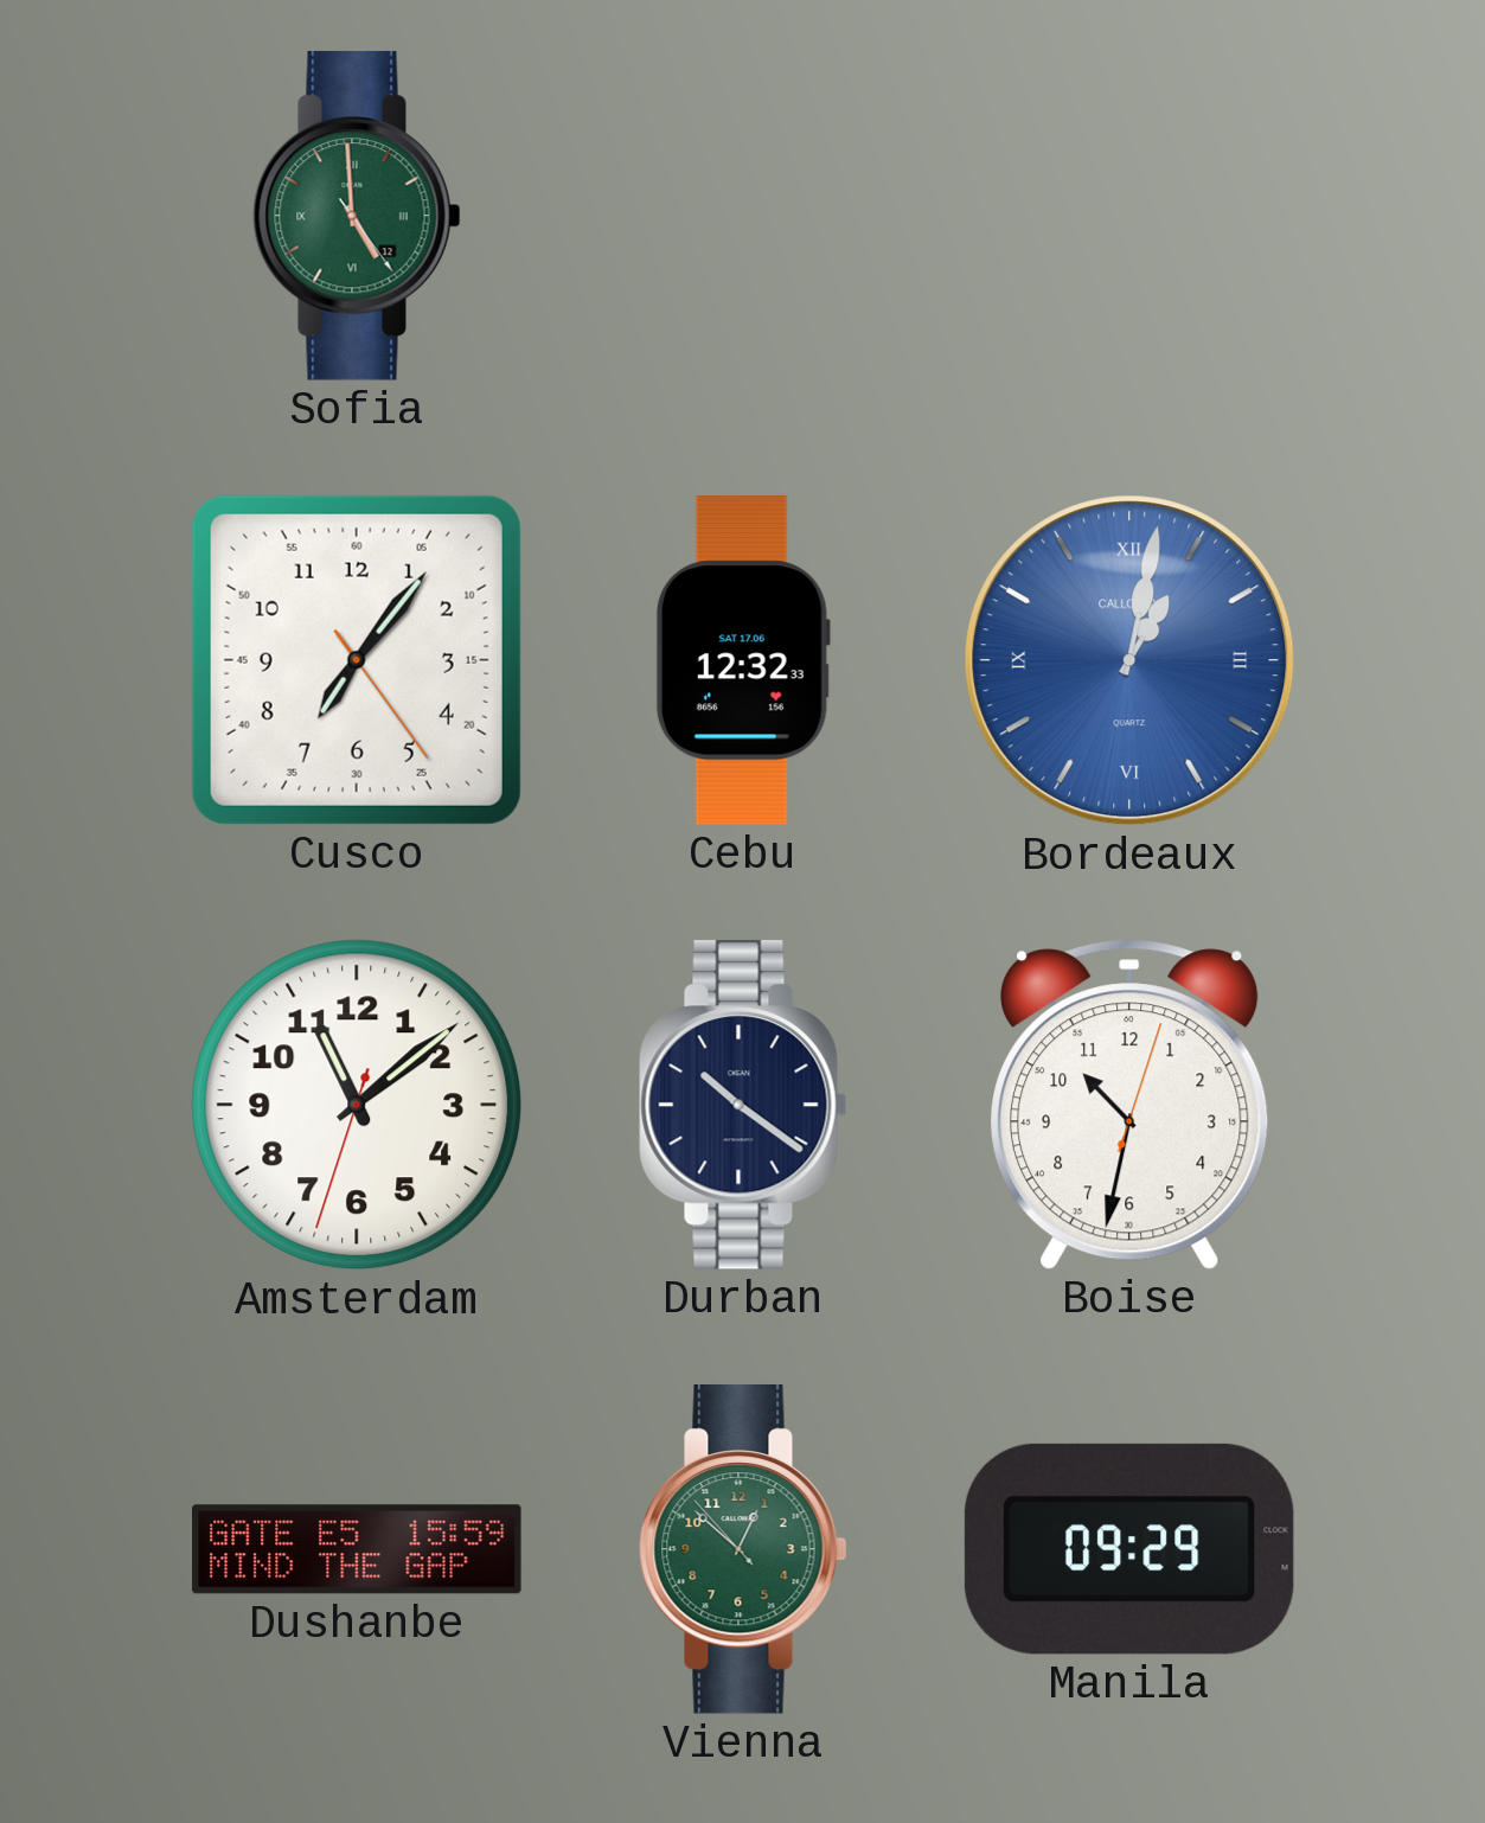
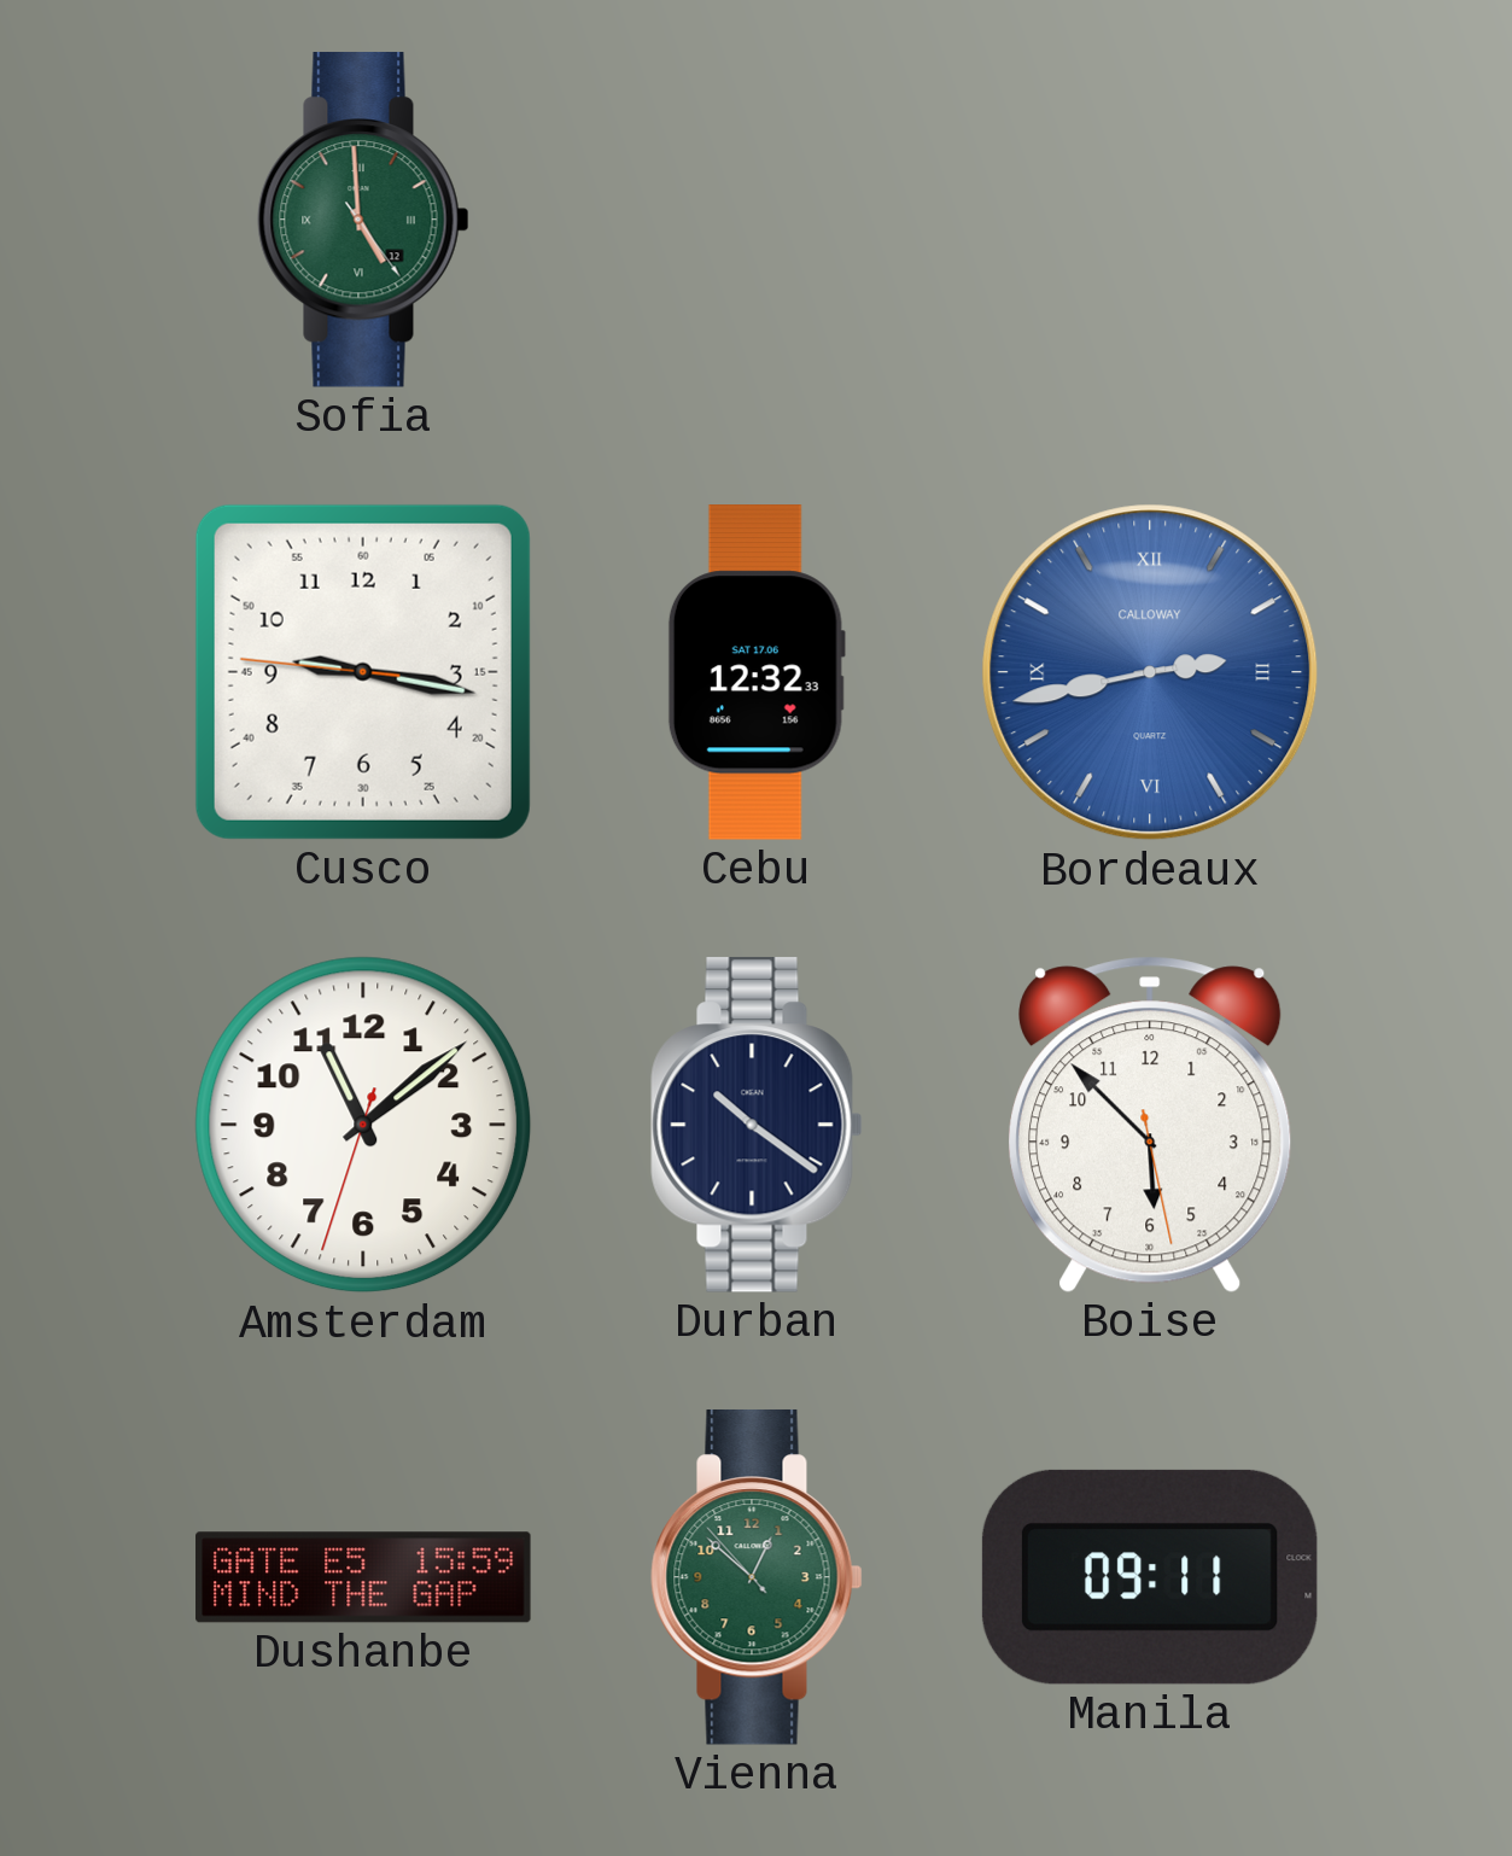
Cusco: 7:06 -> 9:16 (363, 672)
Bordeaux: 1:02 -> 2:43 (1150, 672)
Boise: 10:32 -> 5:52 (1151, 1125)
Manila: 09:29 -> 09:11 (1150, 1577)
